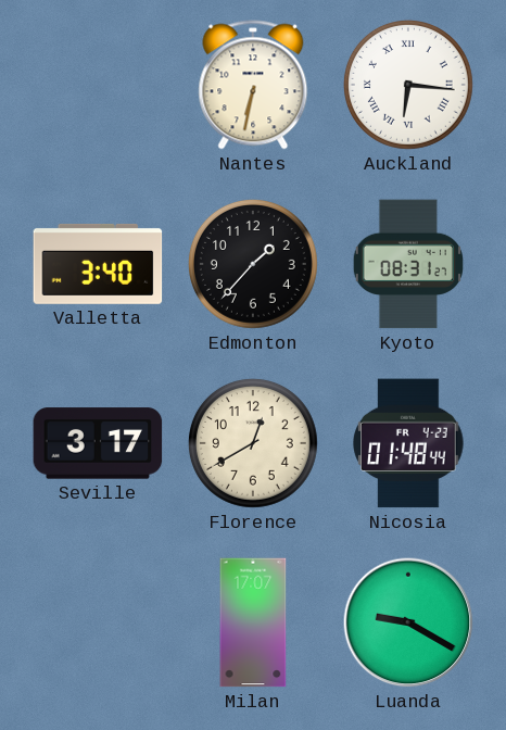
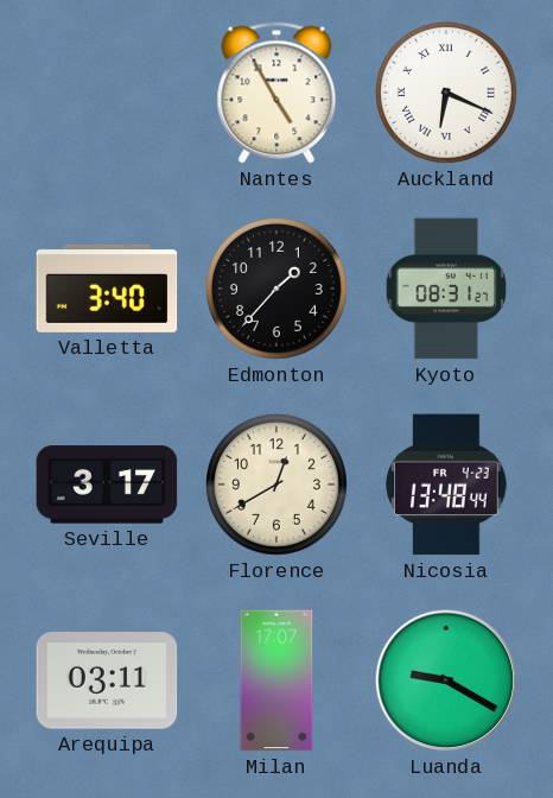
Nantes: 6:32 -> 4:55 (276, 93)
Auckland: 6:16 -> 6:19 (446, 93)
Nicosia: 01:48 -> 13:48 (446, 484)
Arequipa: none -> 03:11 (107, 680)
